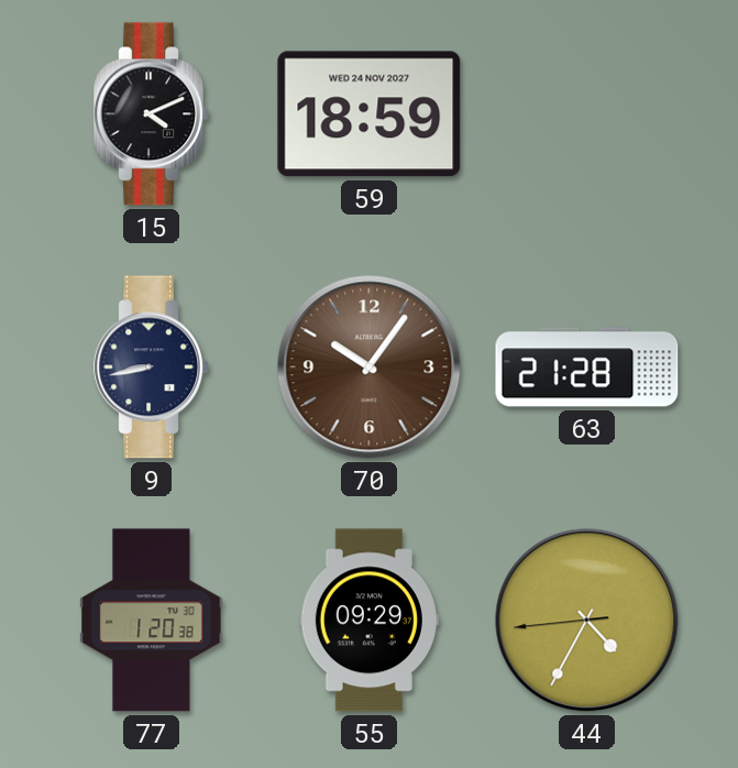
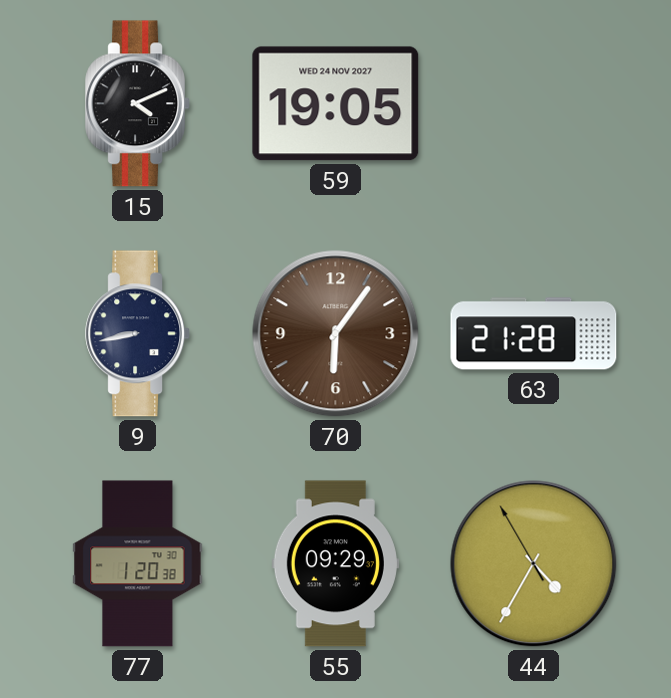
59: 18:59 -> 19:05 (336, 104)
70: 10:06 -> 6:06 (336, 334)
44: 4:34:44 -> 4:34:55 (534, 564)
